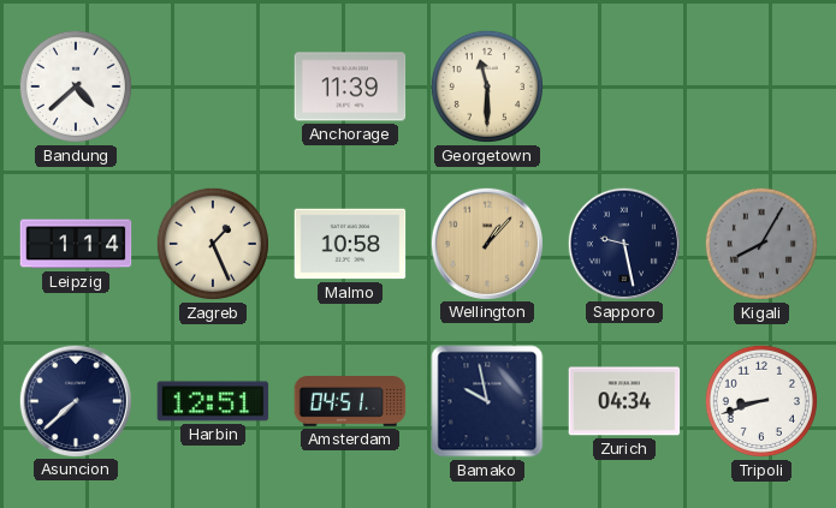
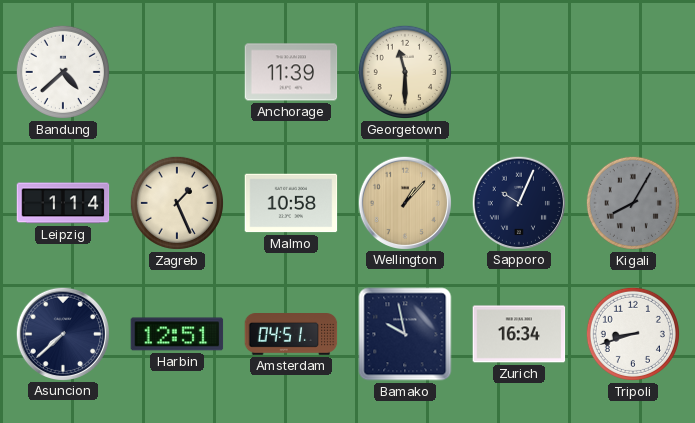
Sapporo: 9:28 -> 10:04 (518, 202)
Zurich: 04:34 -> 16:34 (519, 334)
